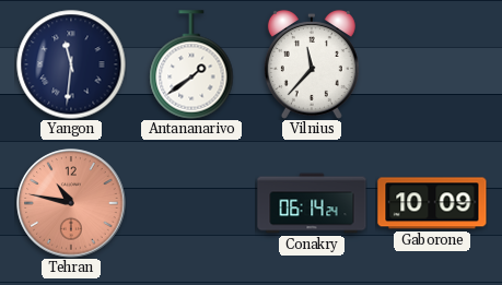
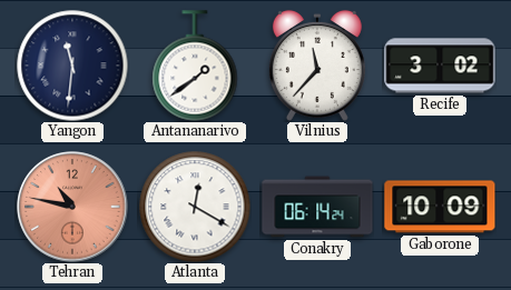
Recife: none -> 3:02 (440, 66)
Atlanta: none -> 12:20 (195, 207)
